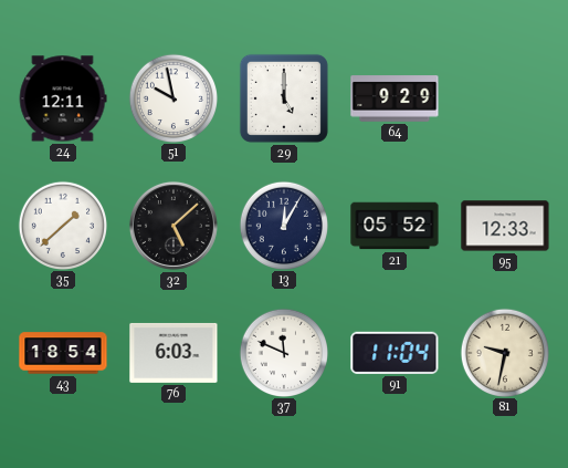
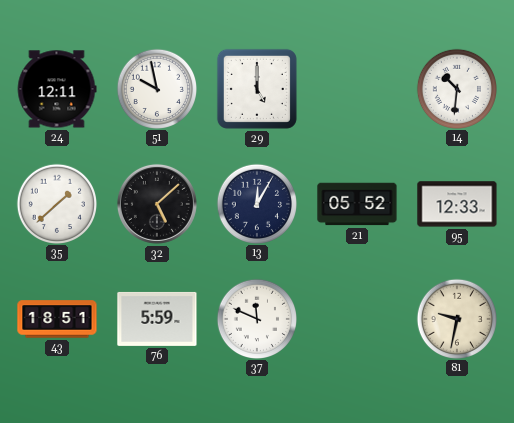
64: 9:29 -> none (395, 98)
14: none -> 10:31 (456, 88)
43: 18:54 -> 18:51 (57, 319)
76: 6:03 -> 5:59 (157, 319)
91: 11:04 -> none (395, 353)
